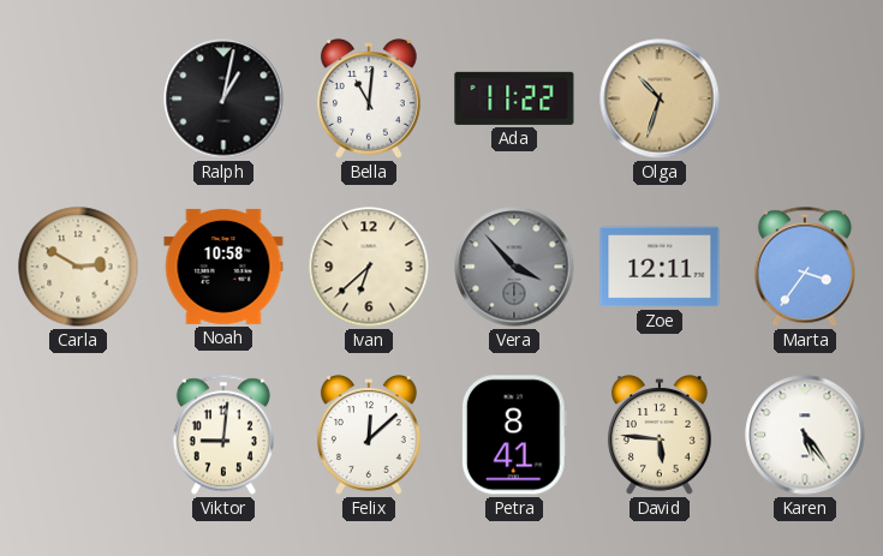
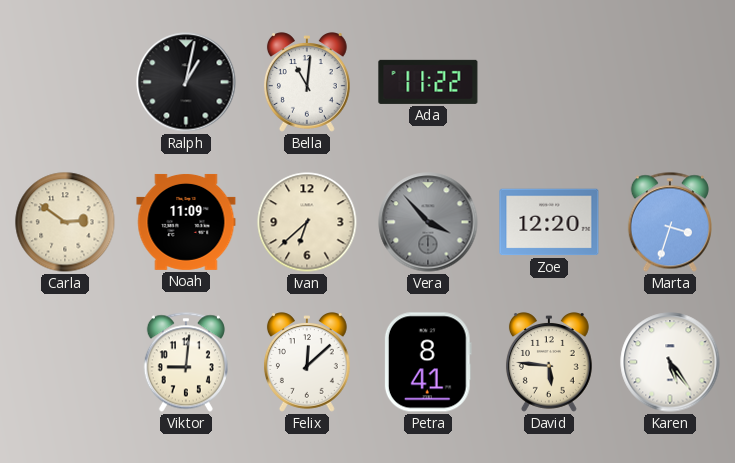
Olga: 10:33 -> none (660, 98)
Carla: 2:50 -> 2:51 (65, 222)
Noah: 10:58 -> 11:09 (186, 222)
Zoe: 12:11 -> 12:20 (549, 222)
Marta: 3:36 -> 3:33 (670, 222)
